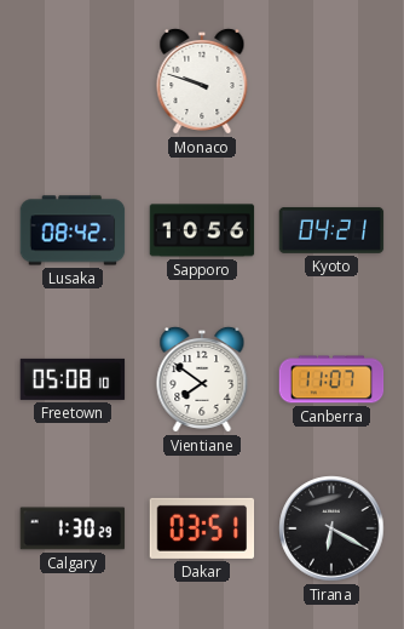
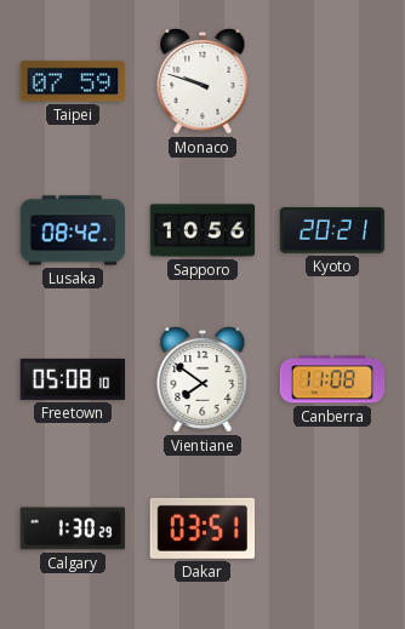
Taipei: none -> 07:59 (73, 81)
Kyoto: 04:21 -> 20:21 (332, 230)
Canberra: 11:07 -> 11:08 (332, 379)
Tirana: 6:20 -> none (331, 528)
